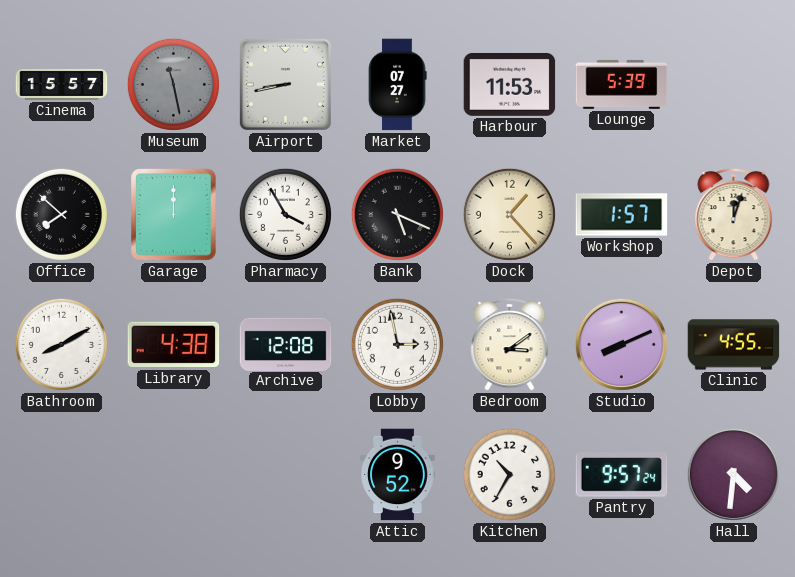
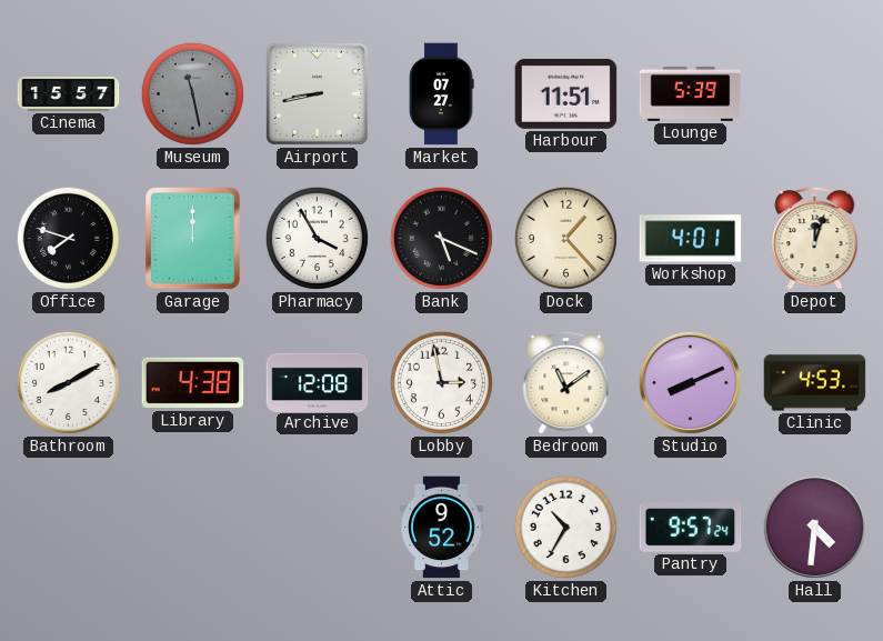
Harbour: 11:53 -> 11:51 (566, 93)
Office: 7:52 -> 7:48 (68, 238)
Workshop: 1:57 -> 4:01 (691, 239)
Bedroom: 3:09 -> 11:09 (566, 382)
Clinic: 4:55 -> 4:53 (815, 383)
